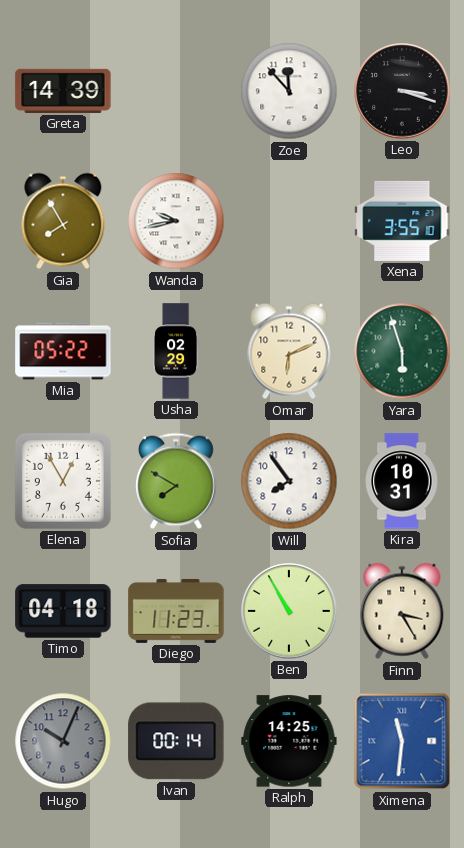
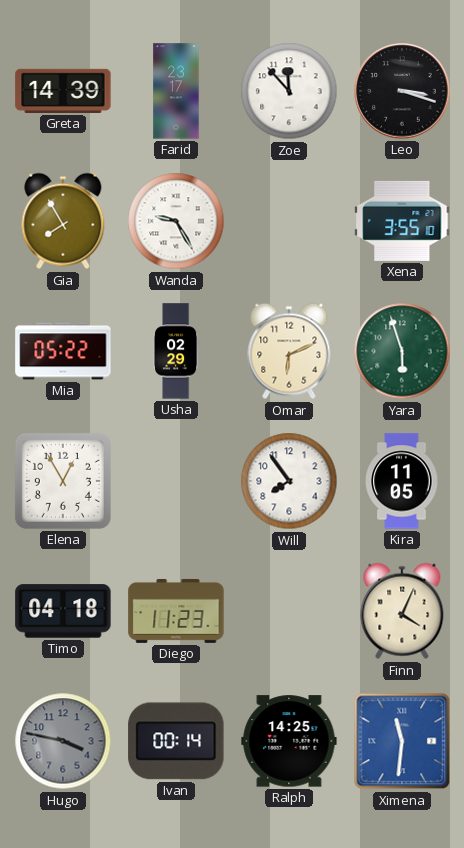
Farid: none -> 23:17 (176, 91)
Wanda: 9:43 -> 9:25 (176, 221)
Sofia: 7:50 -> none (177, 481)
Kira: 10:31 -> 11:05 (402, 481)
Ben: 10:55 -> none (289, 611)
Finn: 3:25 -> 4:04 (402, 611)
Hugo: 10:04 -> 3:47 (63, 741)
